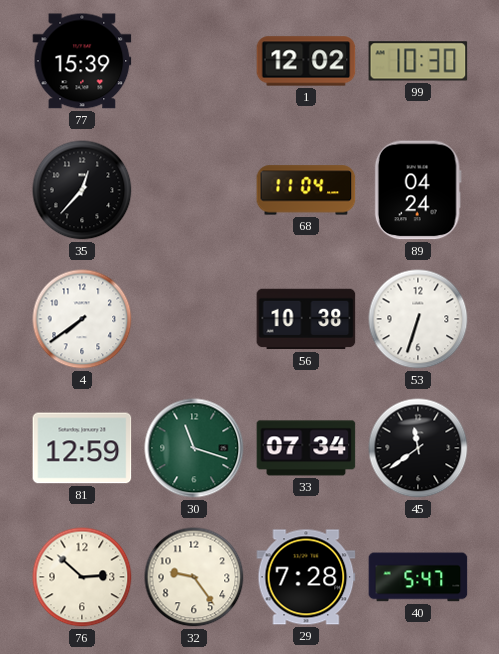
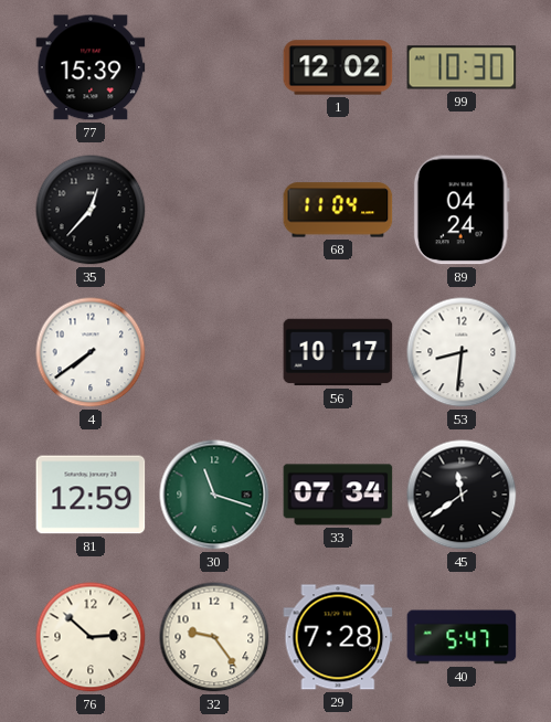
56: 10:38 -> 10:17 (338, 352)
53: 6:33 -> 8:31 (462, 352)
